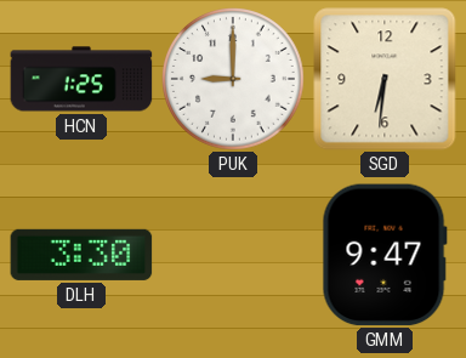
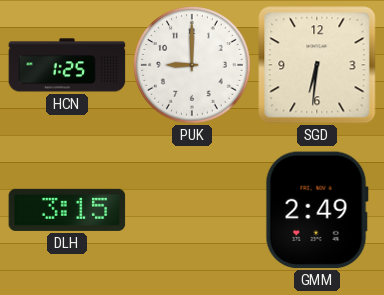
DLH: 3:30 -> 3:15 (67, 210)
GMM: 9:47 -> 2:49 (317, 210)
